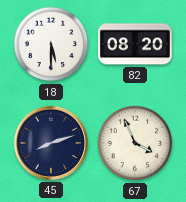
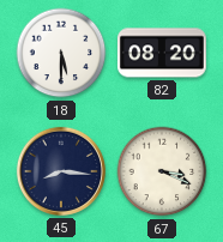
45: 8:12 -> 8:16 (61, 171)
67: 3:56 -> 3:19 (162, 171)
